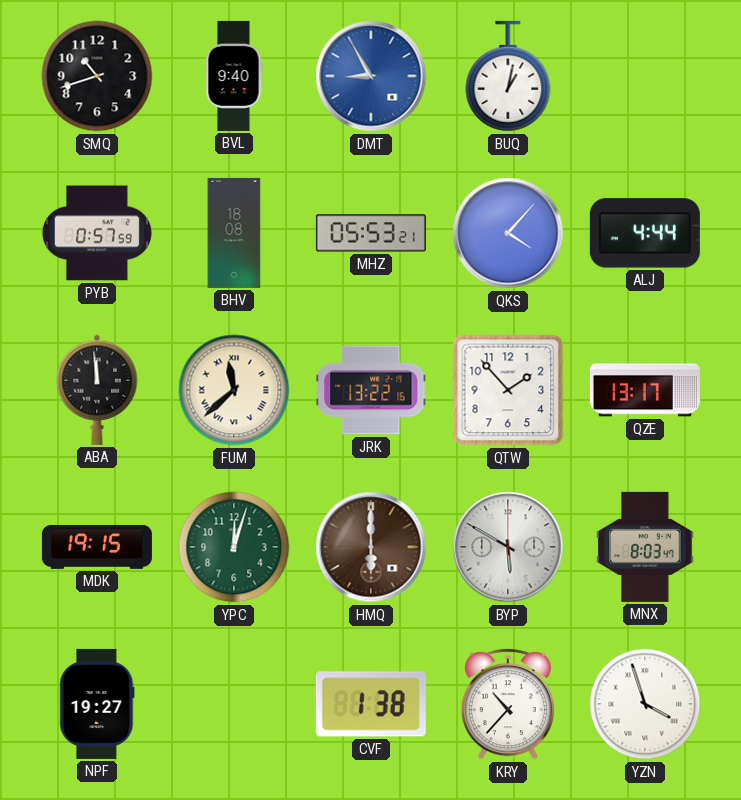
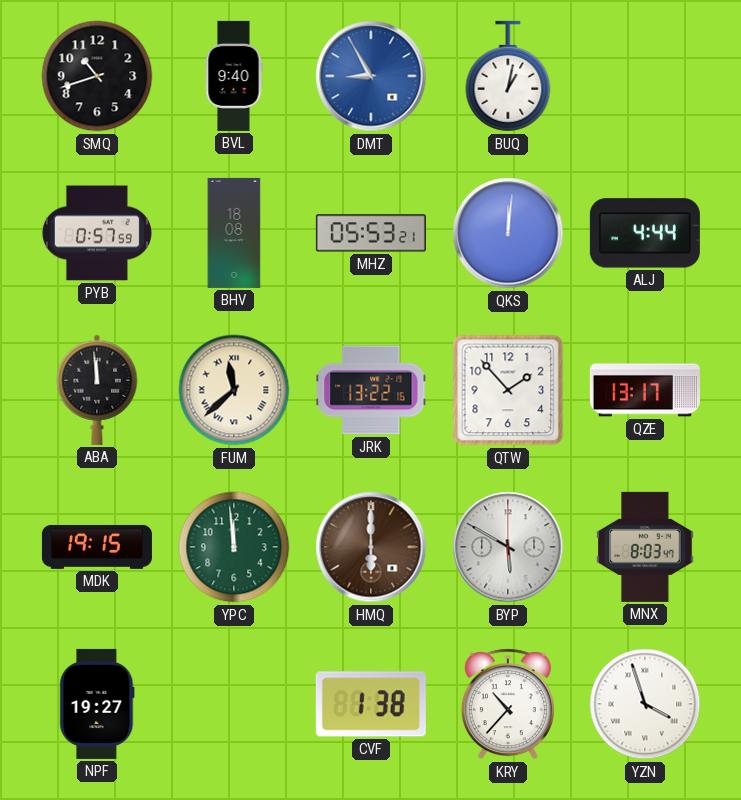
QKS: 4:07 -> 12:01 (508, 233)
YPC: 12:03 -> 11:59 (234, 547)
